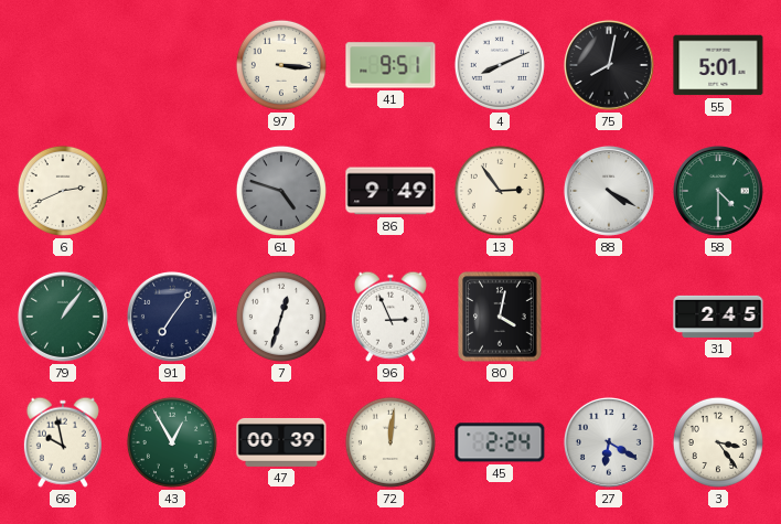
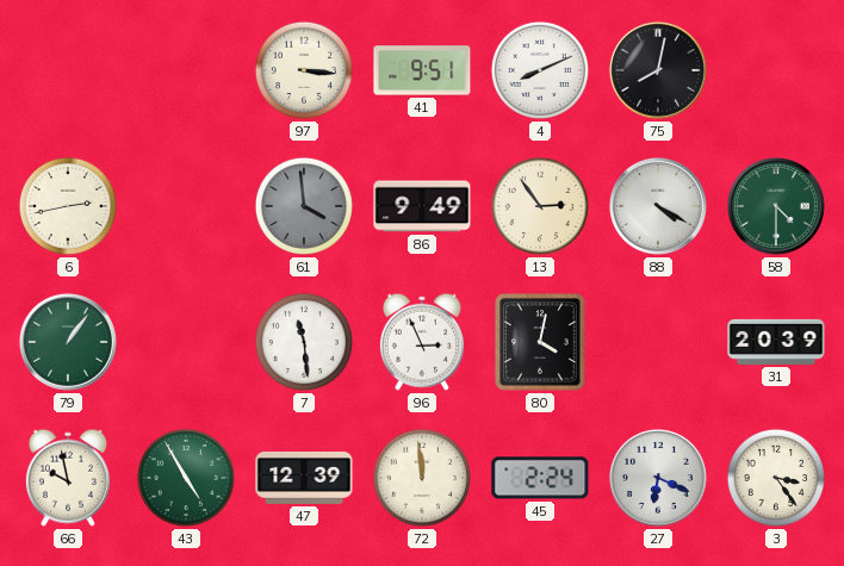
55: 5:01 -> none (718, 65)
6: 2:41 -> 2:43 (68, 206)
61: 4:48 -> 3:59 (304, 206)
91: 7:06 -> none (172, 317)
7: 12:33 -> 11:29 (304, 342)
31: 2:45 -> 20:39 (776, 342)
43: 12:55 -> 4:55 (186, 478)
47: 00:39 -> 12:39 (304, 478)
72: 12:01 -> 11:59 (422, 478)
27: 6:20 -> 6:19 (658, 478)
